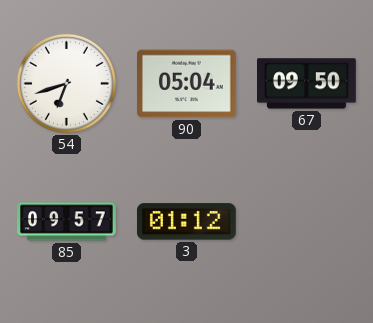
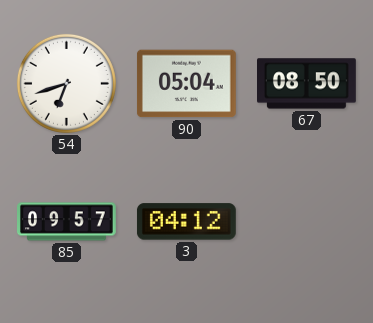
67: 09:50 -> 08:50 (307, 84)
3: 01:12 -> 04:12 (186, 222)
